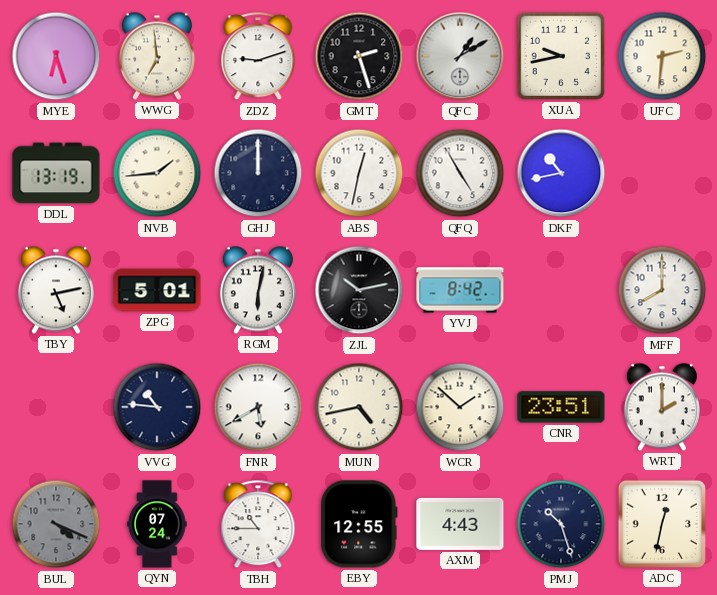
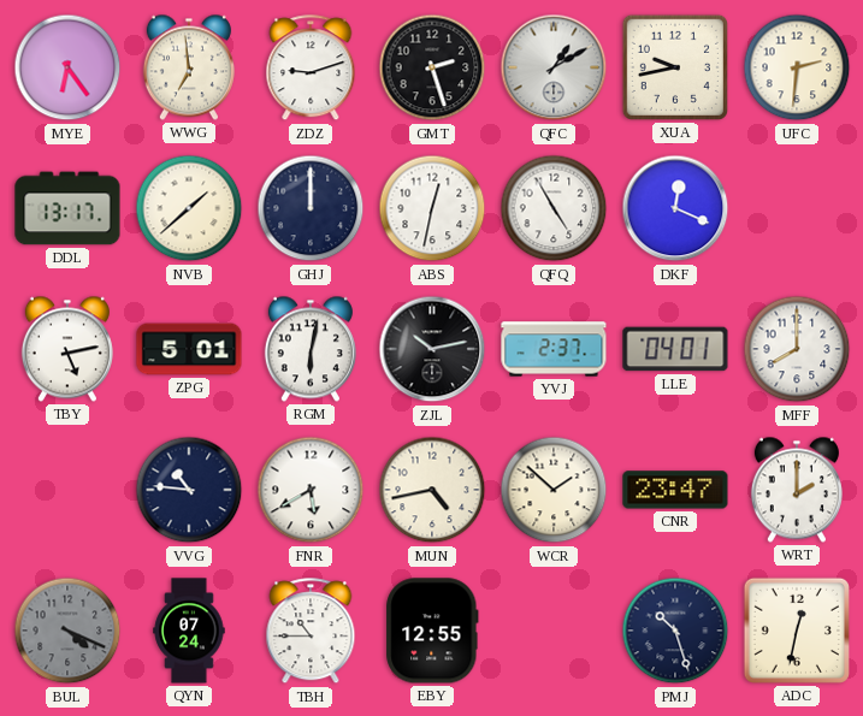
MYE: 6:27 -> 6:24 (67, 67)
DDL: 13:19 -> 13:17 (67, 208)
NVB: 1:44 -> 1:38 (189, 208)
DKF: 10:43 -> 12:19 (675, 208)
YVJ: 8:42 -> 2:37 (554, 349)
LLE: none -> 04:01 (675, 349)
CNR: 23:51 -> 23:47 (675, 490)
AXM: 4:43 -> none (460, 524)
